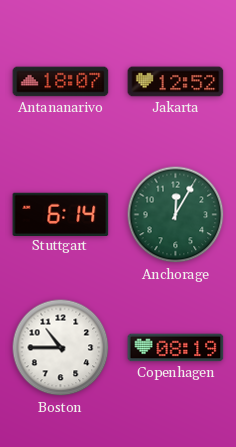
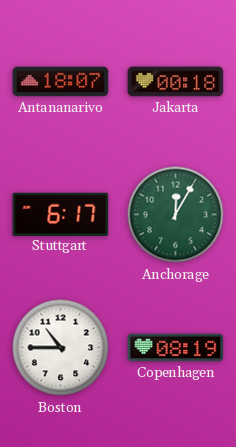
Jakarta: 12:52 -> 00:18 (176, 82)
Stuttgart: 6:14 -> 6:17 (61, 214)
